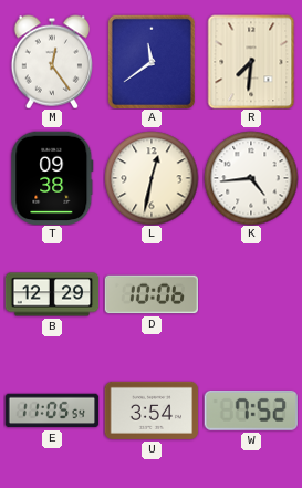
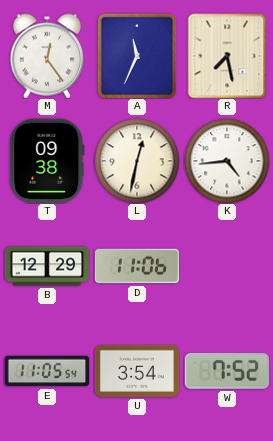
A: 11:39 -> 11:34 (137, 56)
R: 7:31 -> 7:28 (227, 56)
D: 10:06 -> 11:06 (137, 266)
